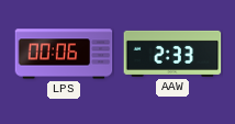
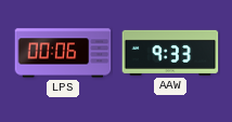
AAW: 2:33 -> 9:33 (170, 53)
